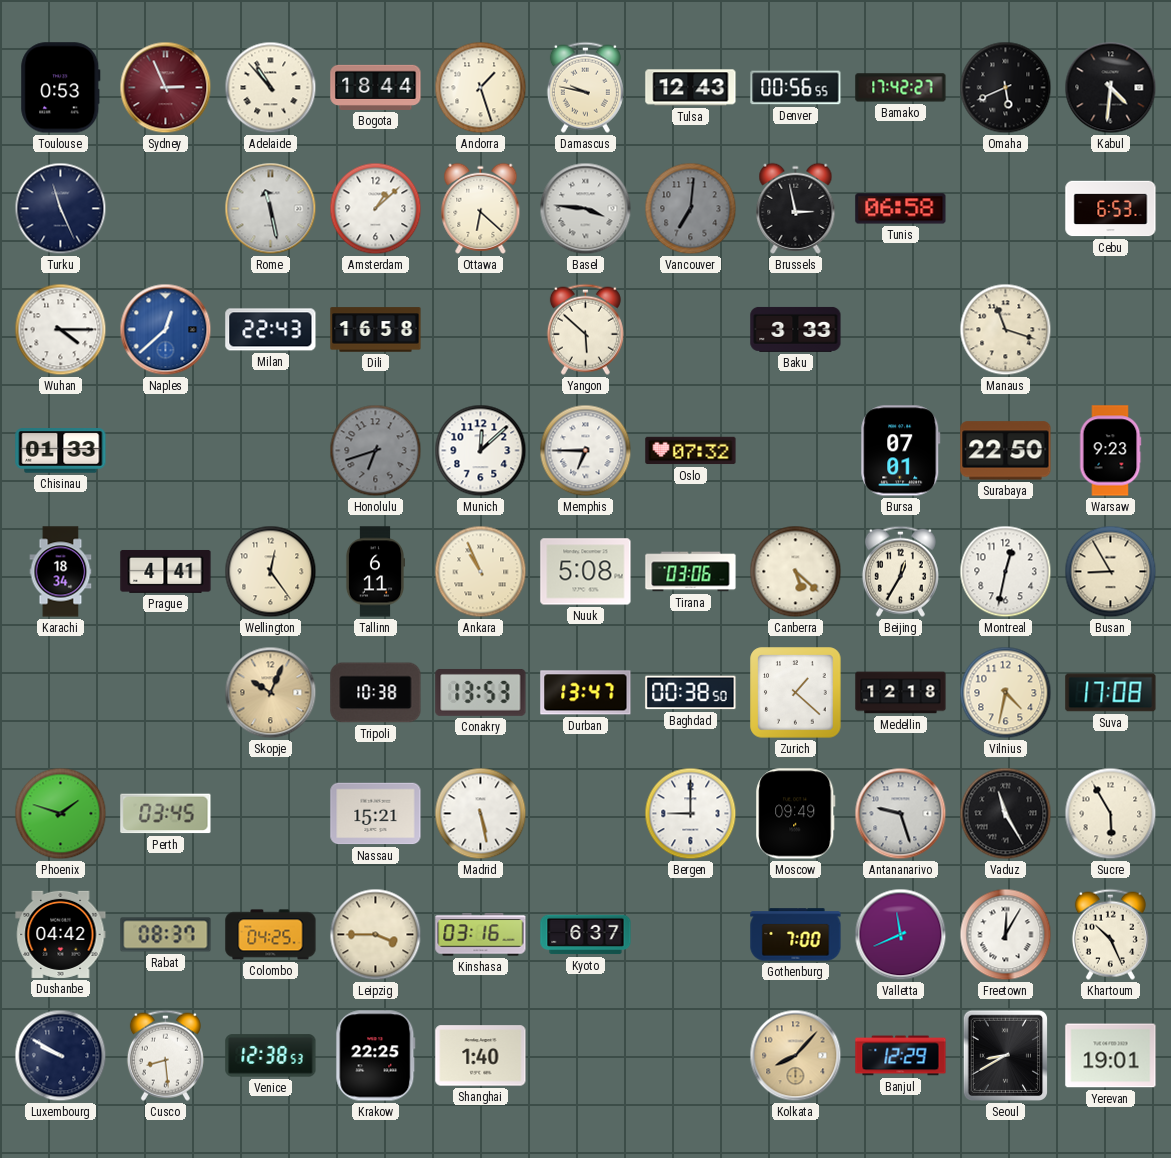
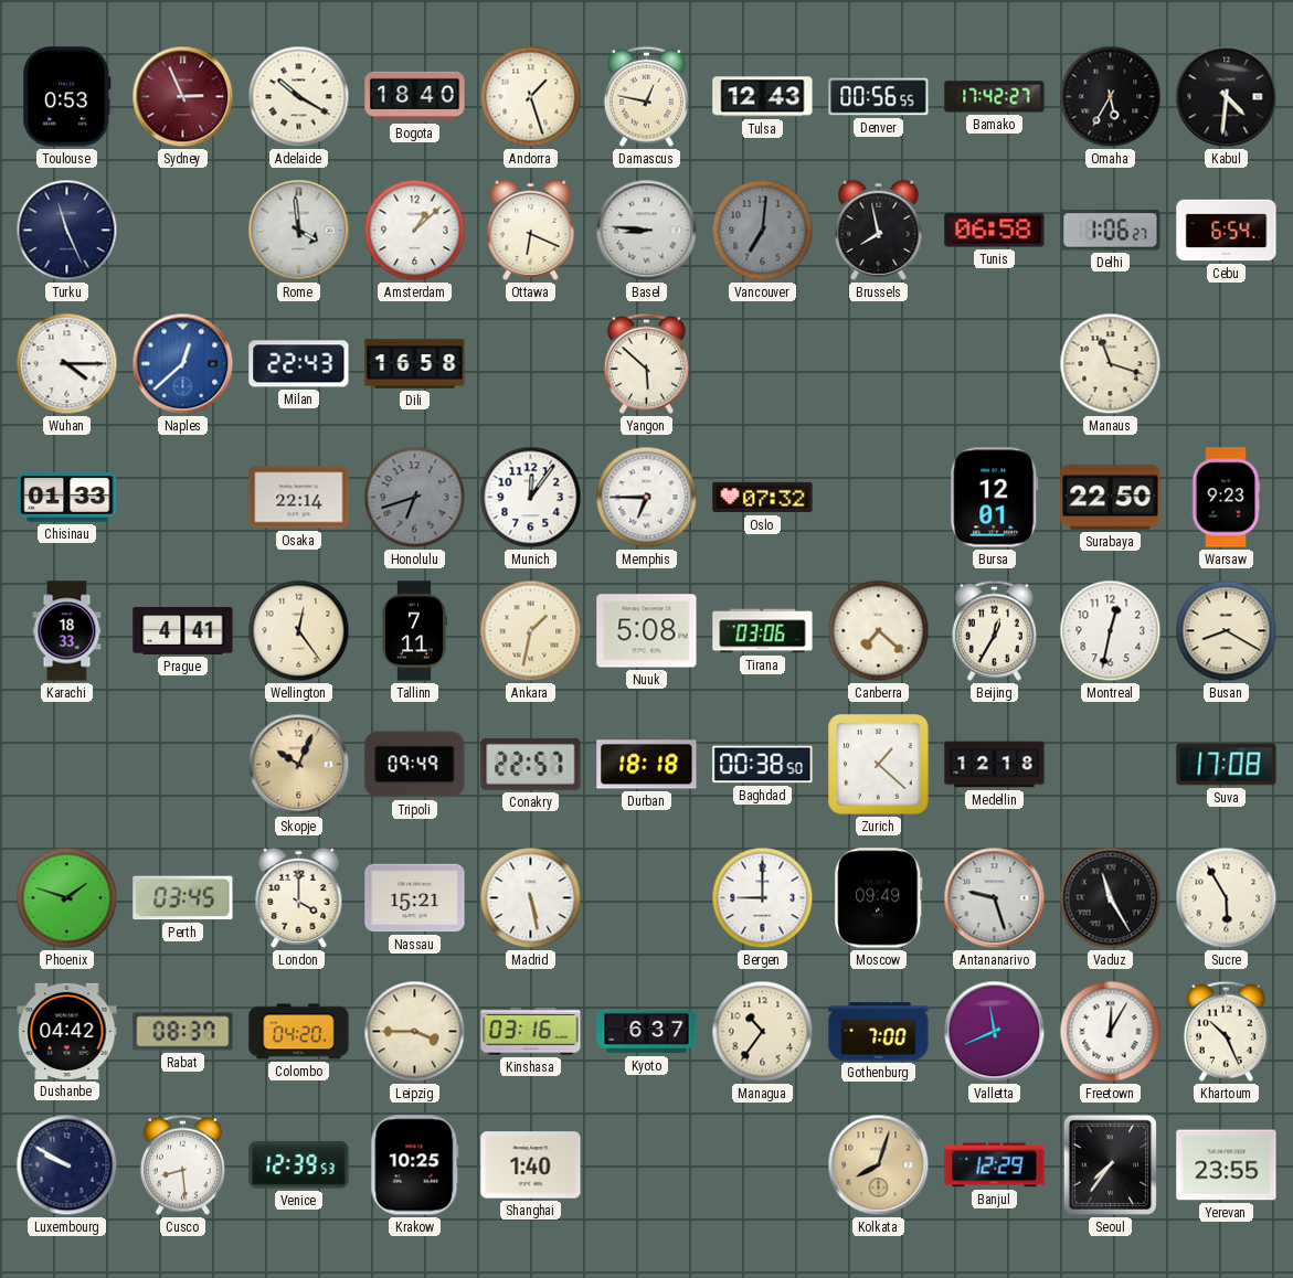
Adelaide: 10:53 -> 10:20 (299, 97)
Bogota: 18:44 -> 18:40 (415, 96)
Damascus: 9:47 -> 12:47 (646, 96)
Omaha: 5:41 -> 5:35 (1111, 97)
Rome: 11:28 -> 3:59 (299, 231)
Ottawa: 6:22 -> 6:19 (531, 230)
Basel: 3:46 -> 8:46 (647, 231)
Brussels: 2:58 -> 7:58 (879, 230)
Delhi: none -> 1:06 (1111, 231)
Cebu: 6:53 -> 6:54 (1227, 231)
Baku: 3:33 -> none (796, 329)
Osaka: none -> 22:14 (299, 498)
Munich: 12:08 -> 12:06 (531, 498)
Bursa: 07:01 -> 12:01 (995, 498)
Karachi: 18:34 -> 18:33 (67, 631)
Tallinn: 6:11 -> 7:11 (413, 631)
Ankara: 10:56 -> 1:32 (531, 631)
Canberra: 5:22 -> 7:22 (879, 631)
Busan: 8:55 -> 8:20 (1227, 631)
Tripoli: 10:38 -> 09:49 (415, 765)
Conakry: 13:53 -> 22:57 (531, 764)
Durban: 13:47 -> 18:18 (647, 765)
Vilnius: 4:32 -> none (1006, 693)
London: none -> 4:00 (299, 897)
Colombo: 04:25 -> 04:20 (299, 1032)
Managua: none -> 10:36 (763, 1032)
Venice: 12:38 -> 12:39 (299, 1165)
Krakow: 22:25 -> 10:25 (415, 1165)
Kolkata: 8:07 -> 8:03 (879, 1165)
Seoul: 8:40 -> 7:36 (1110, 1165)
Yerevan: 19:01 -> 23:55 (1227, 1165)
